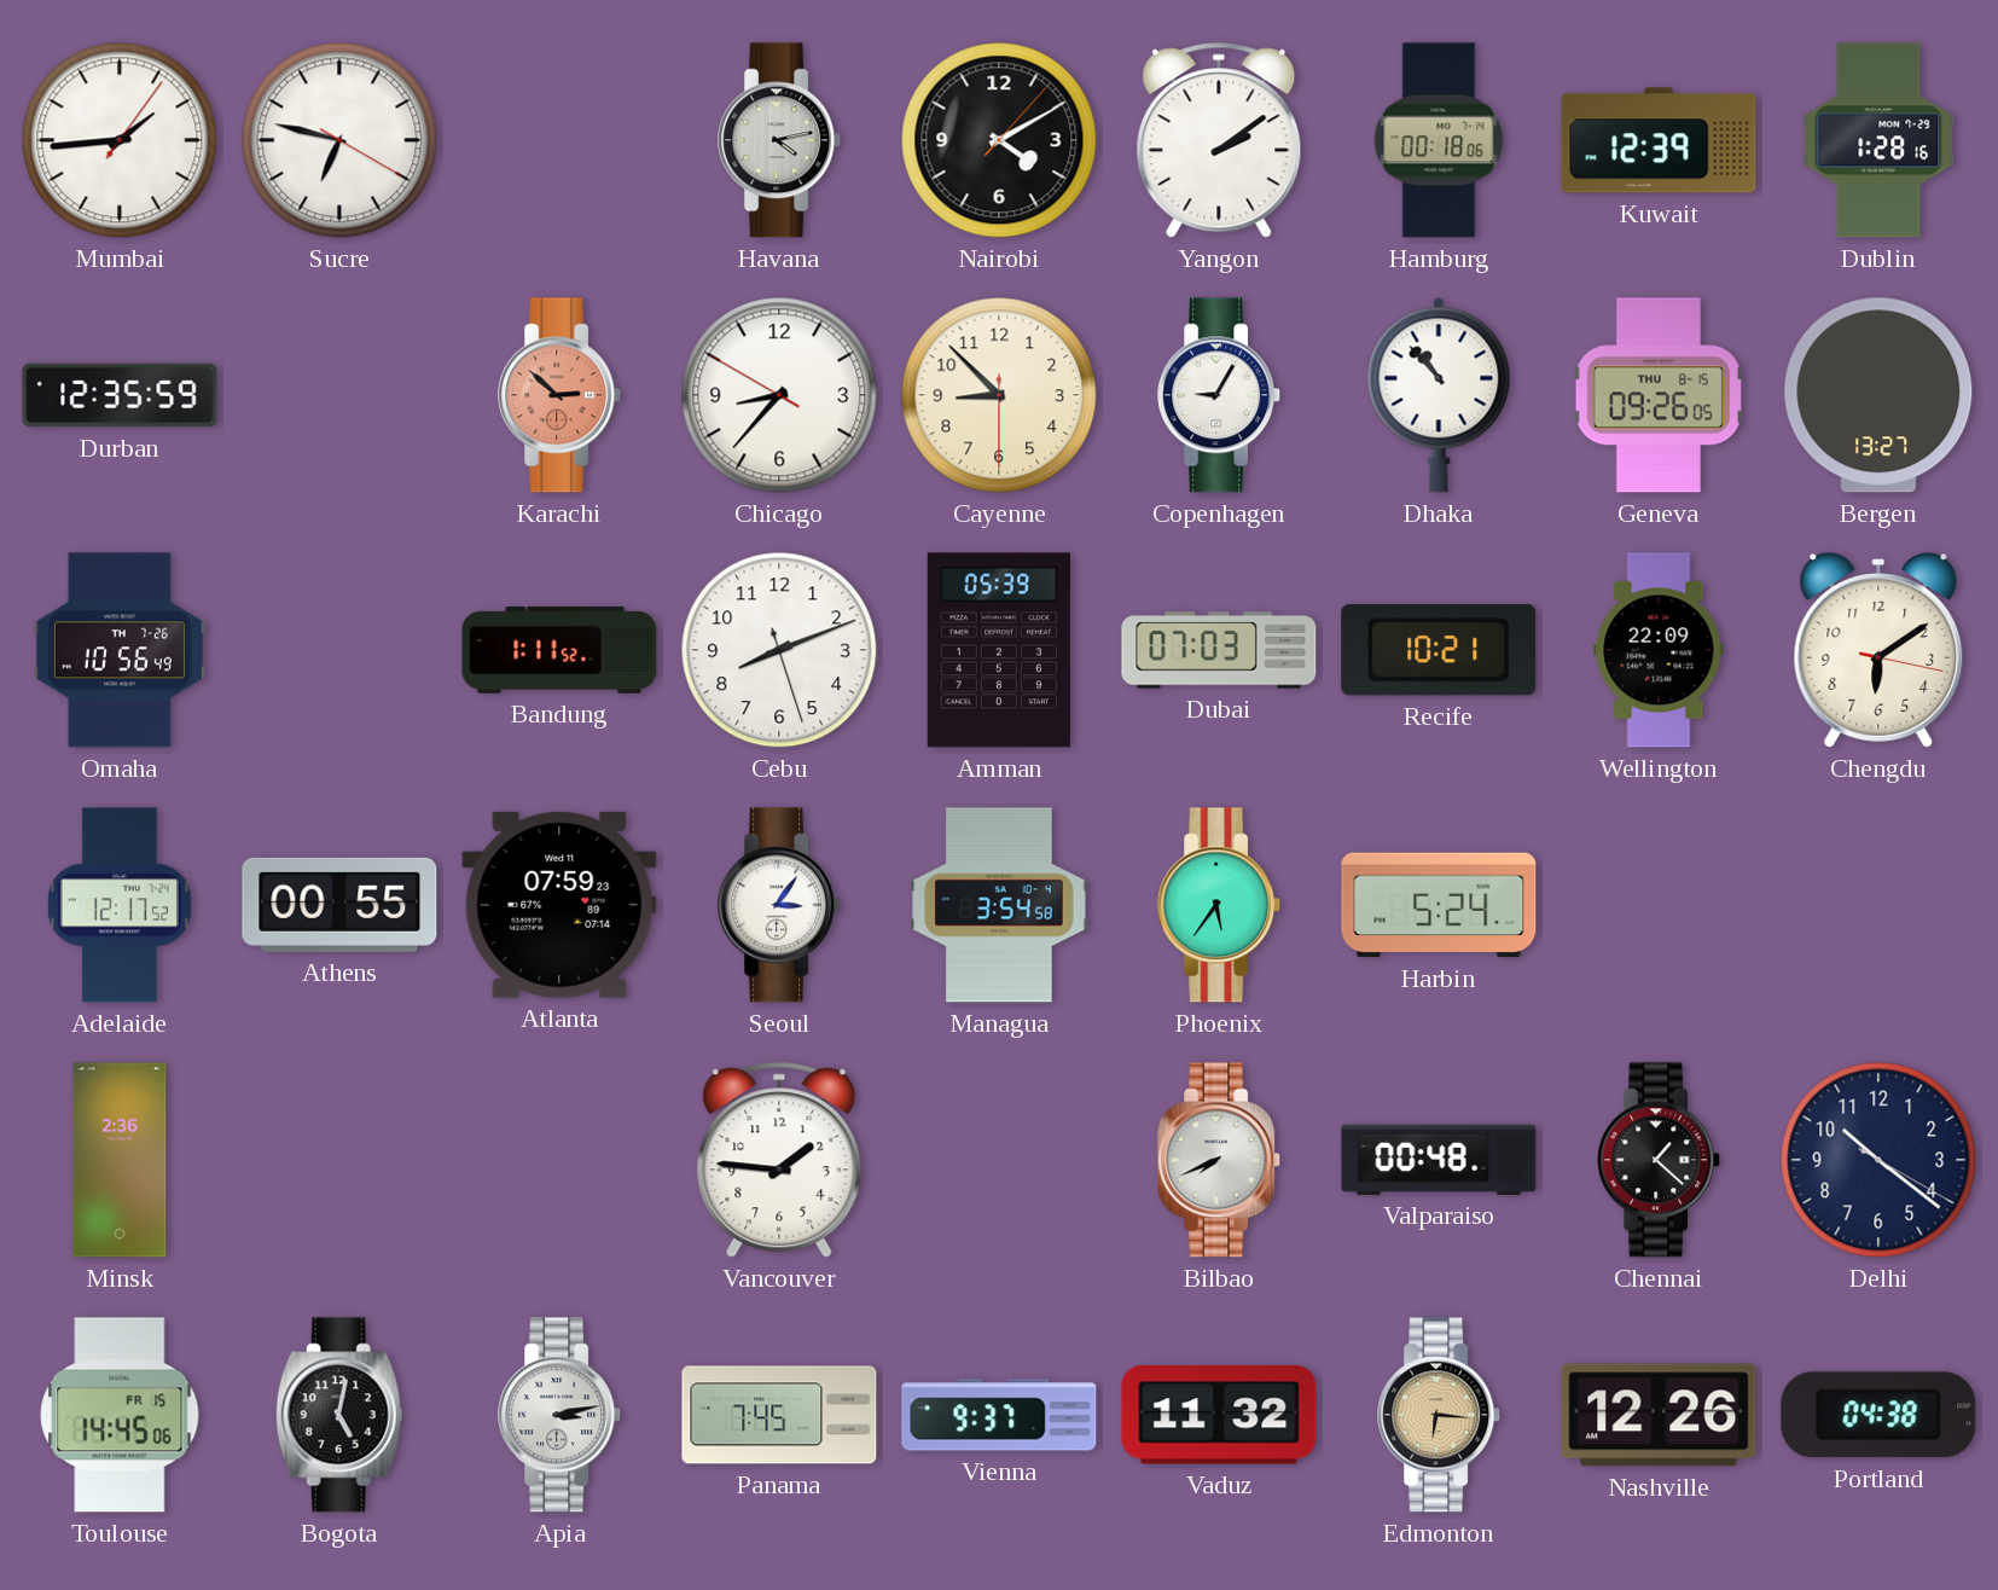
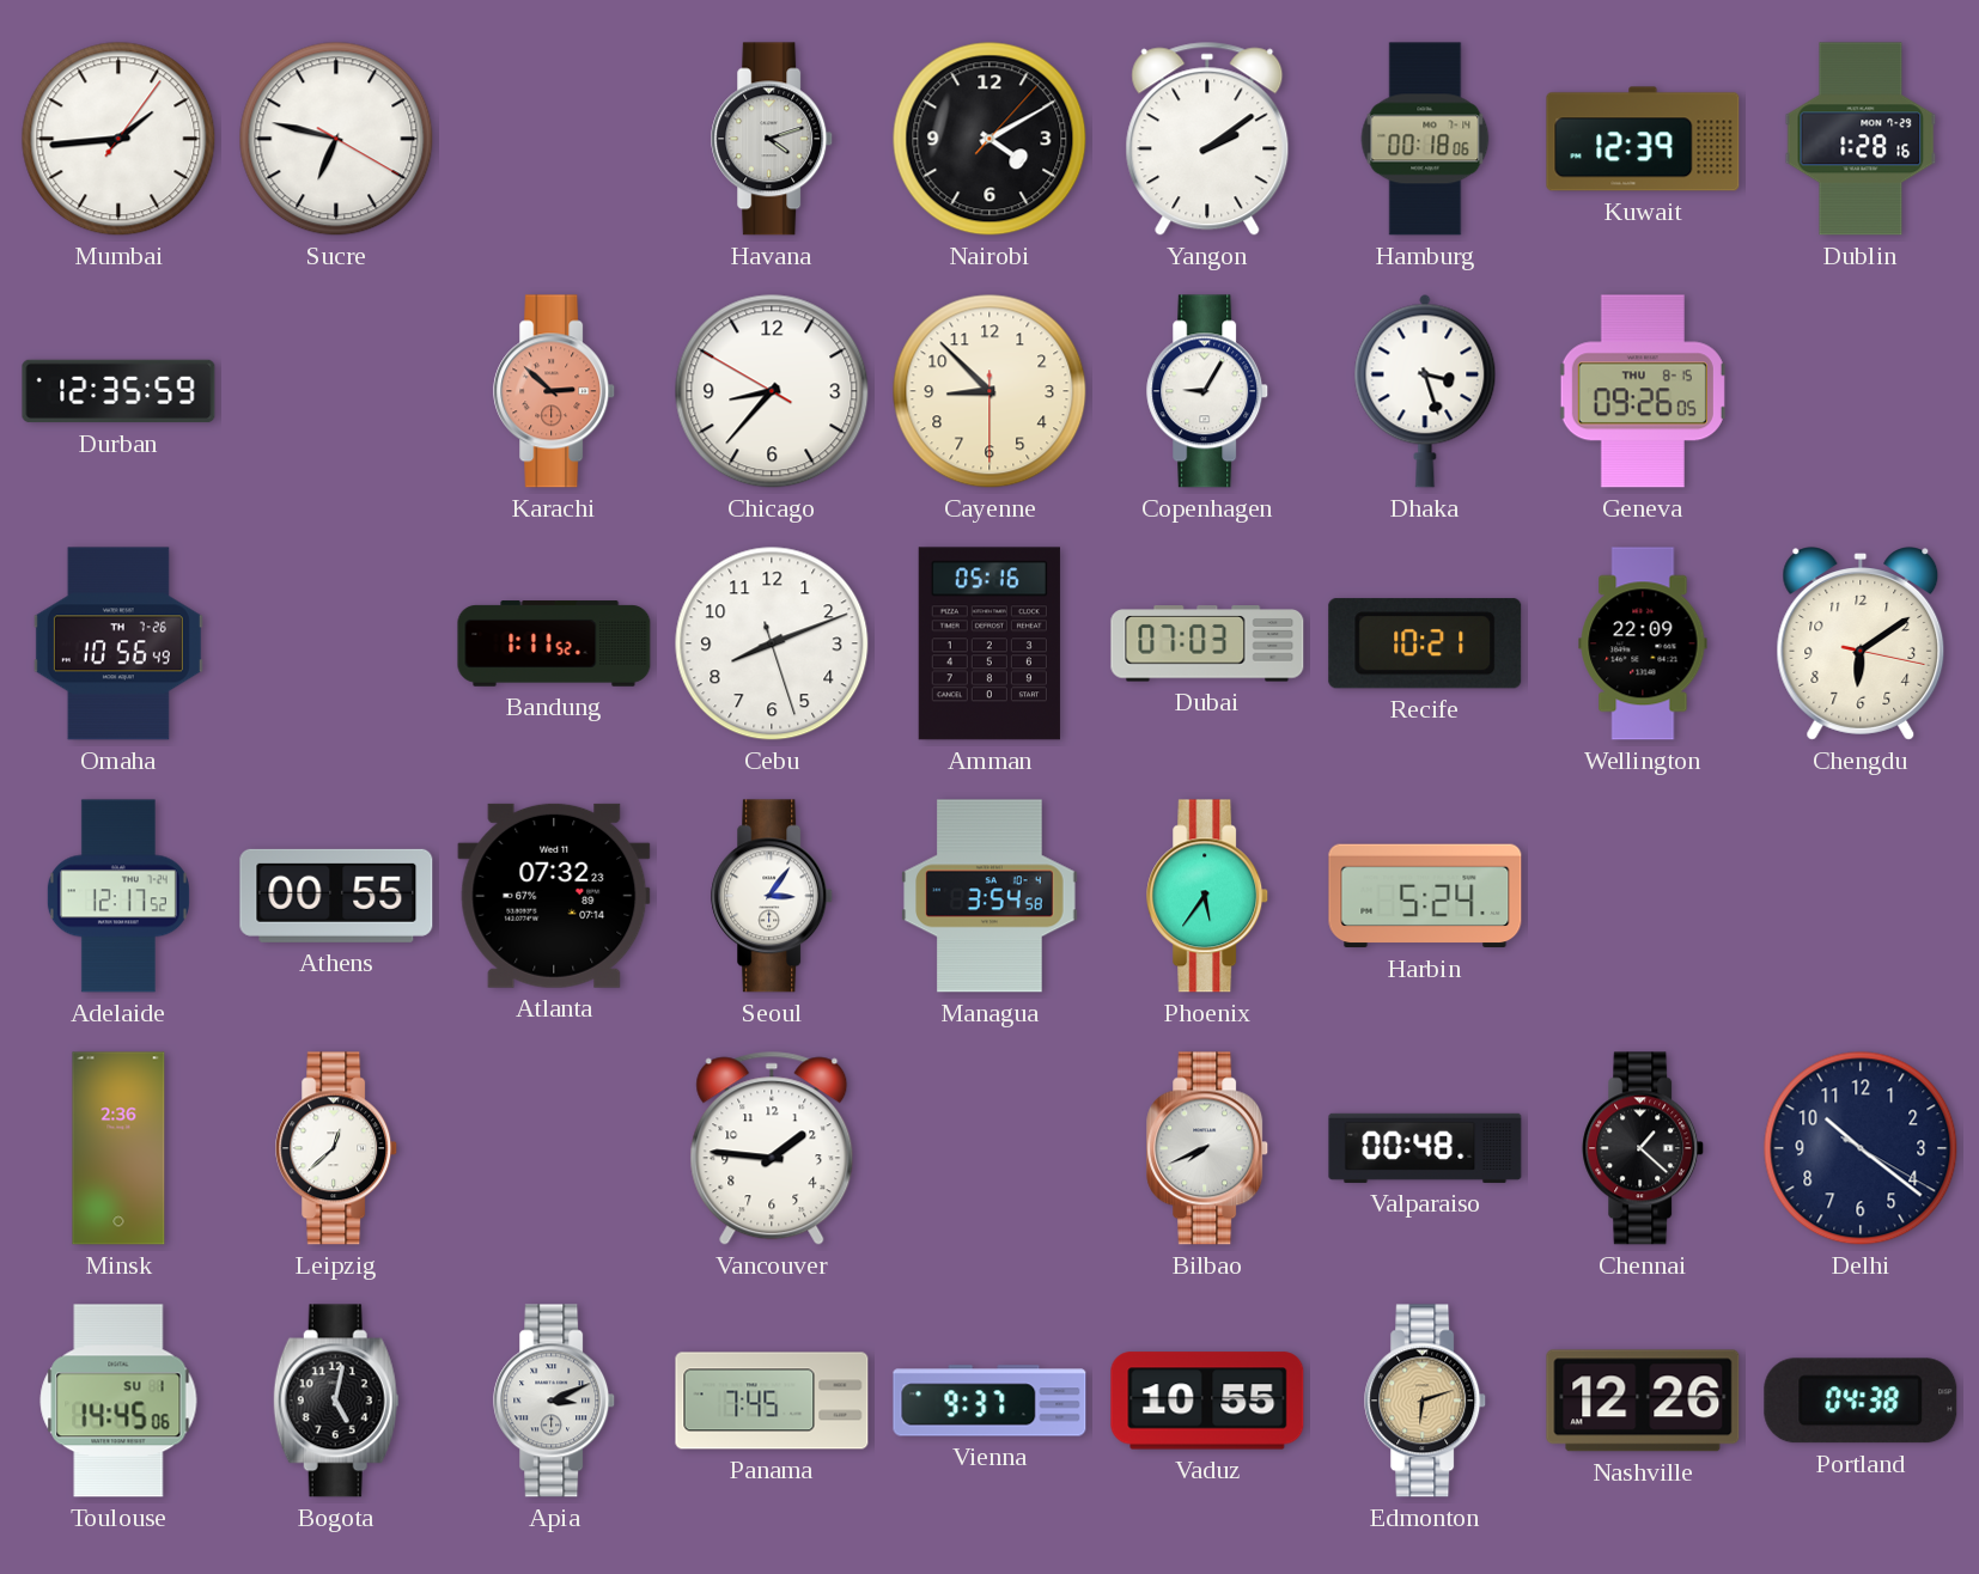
Havana: 4:13 -> 4:12 (773, 139)
Dhaka: 10:53 -> 3:27 (1425, 391)
Bergen: 13:27 -> none (1878, 395)
Amman: 05:39 -> 05:16 (989, 643)
Atlanta: 07:59 -> 07:32 (554, 896)
Leipzig: none -> 12:38 (337, 1148)
Toulouse date: FR 15 -> SU 1 (118, 1401)
Apia: 3:13 -> 3:11 (555, 1401)
Vaduz: 11:32 -> 10:55 (1207, 1401)
Edmonton: 6:16 -> 6:12 (1426, 1401)
